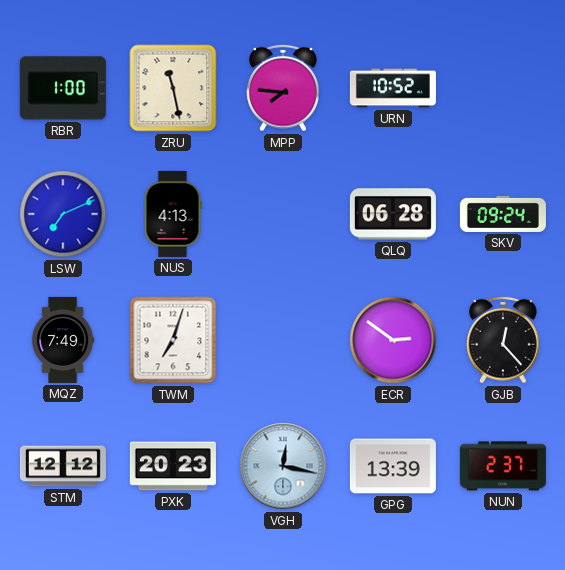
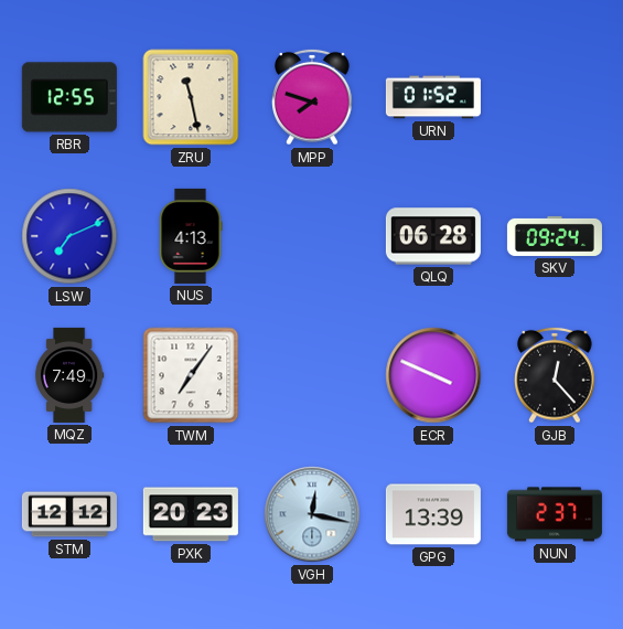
RBR: 1:00 -> 12:55 (69, 97)
MPP: 7:46 -> 7:48 (312, 97)
URN: 10:52 -> 01:52 (433, 97)
TWM: 7:03 -> 7:06 (191, 375)
ECR: 2:51 -> 3:49 (433, 375)
